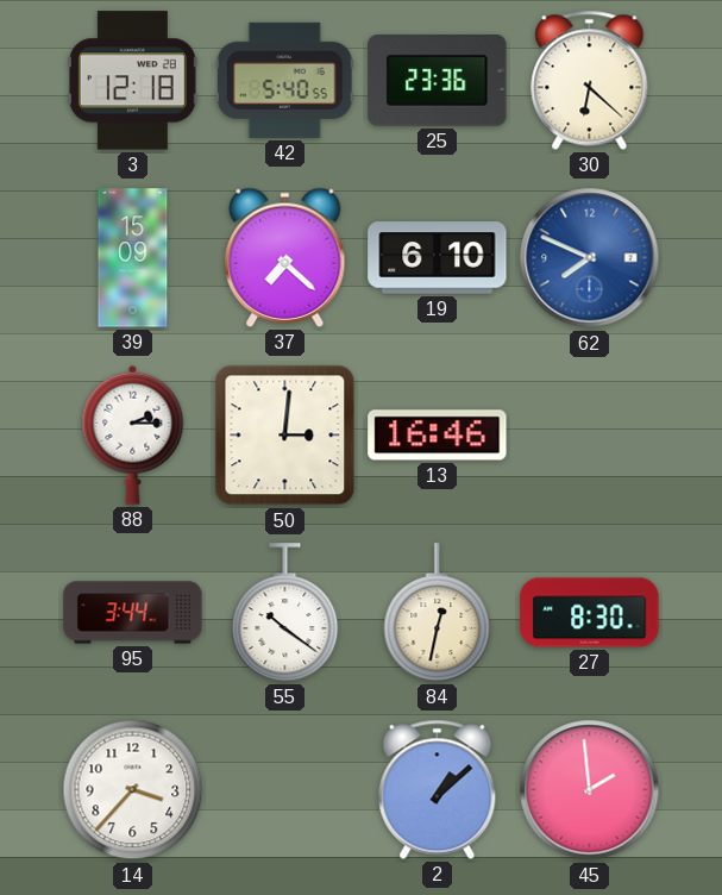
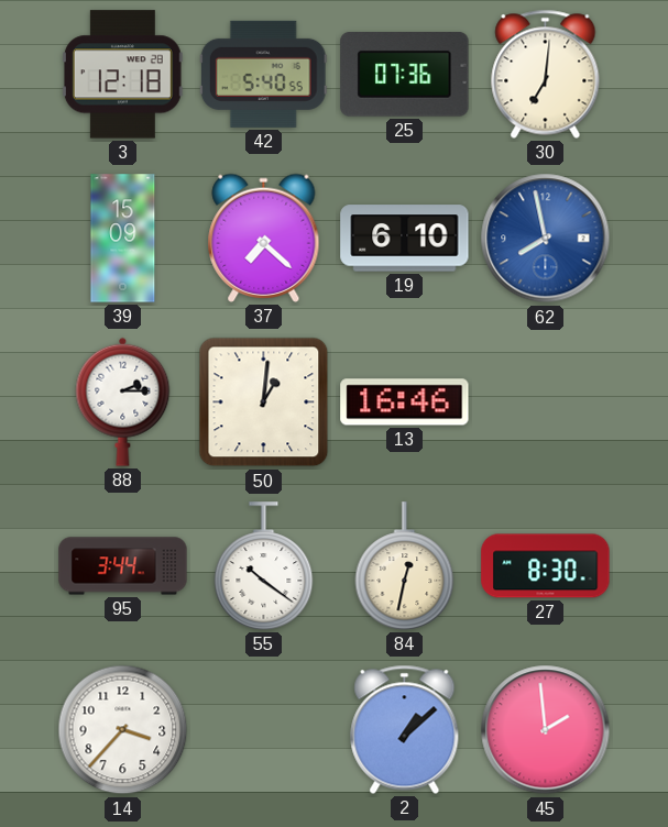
25: 23:36 -> 07:36 (405, 75)
30: 6:22 -> 7:01 (546, 74)
62: 7:49 -> 7:58 (546, 239)
50: 3:01 -> 1:01 (264, 403)
